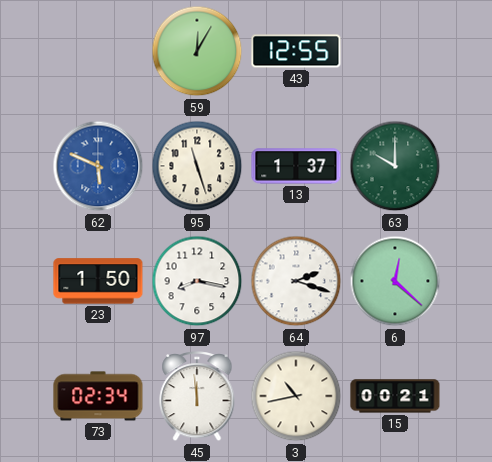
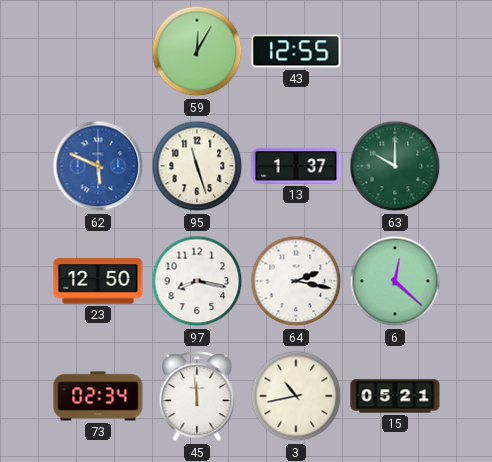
23: 1:50 -> 12:50 (98, 281)
64: 2:18 -> 2:17 (296, 281)
15: 00:21 -> 05:21 (395, 396)
